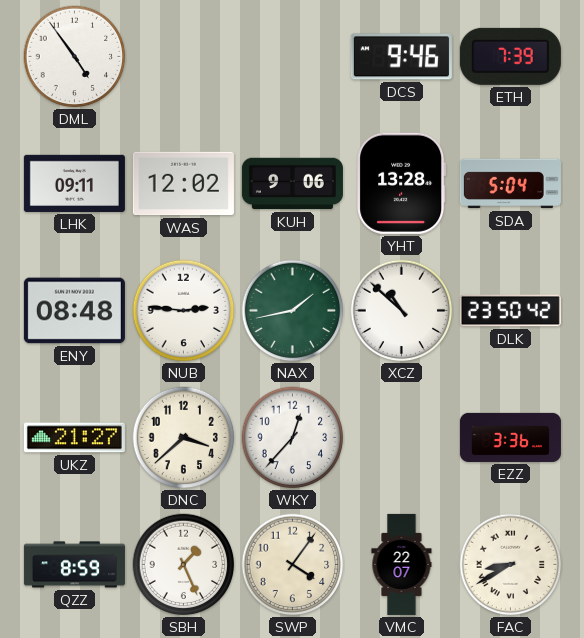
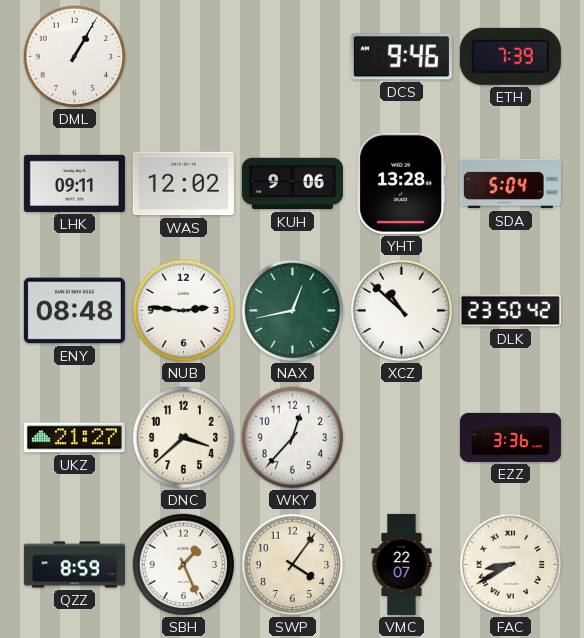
DML: 4:54 -> 1:05 (75, 57)
NAX: 1:43 -> 12:43 (293, 311)
